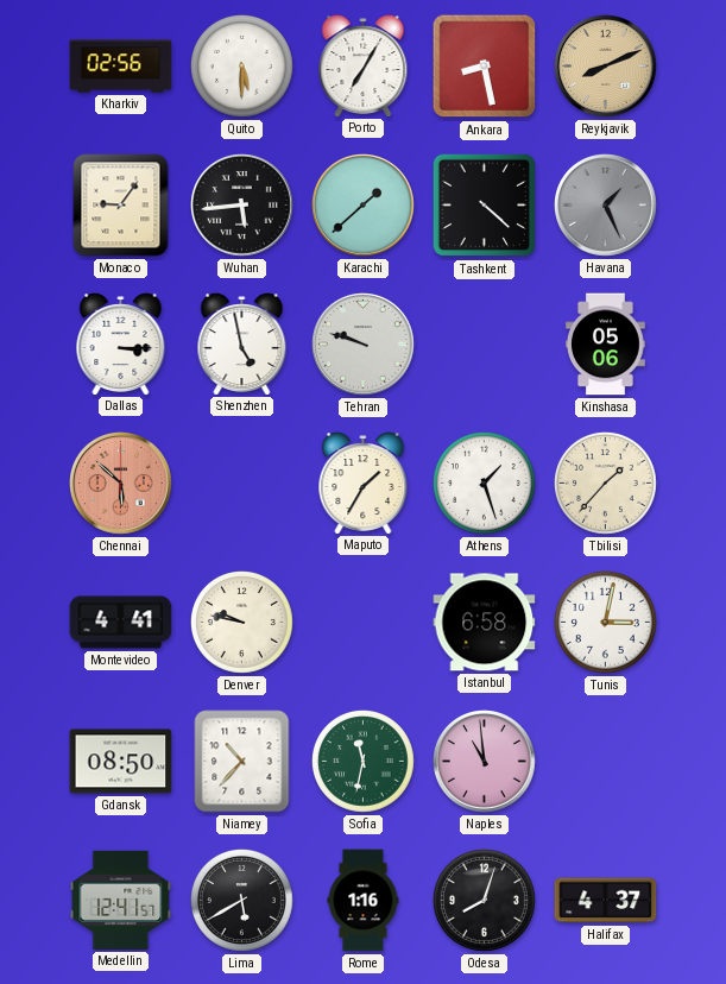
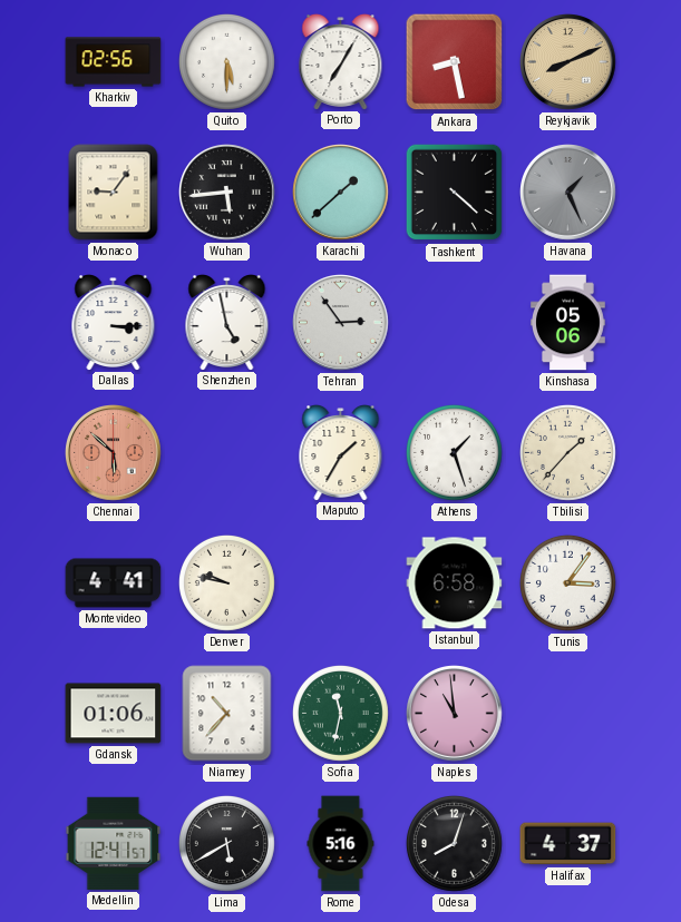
Tehran: 9:48 -> 2:54 (341, 323)
Tunis: 3:02 -> 3:06 (567, 582)
Gdansk: 08:50 -> 01:06 (114, 714)
Rome: 1:16 -> 5:16 (341, 844)
